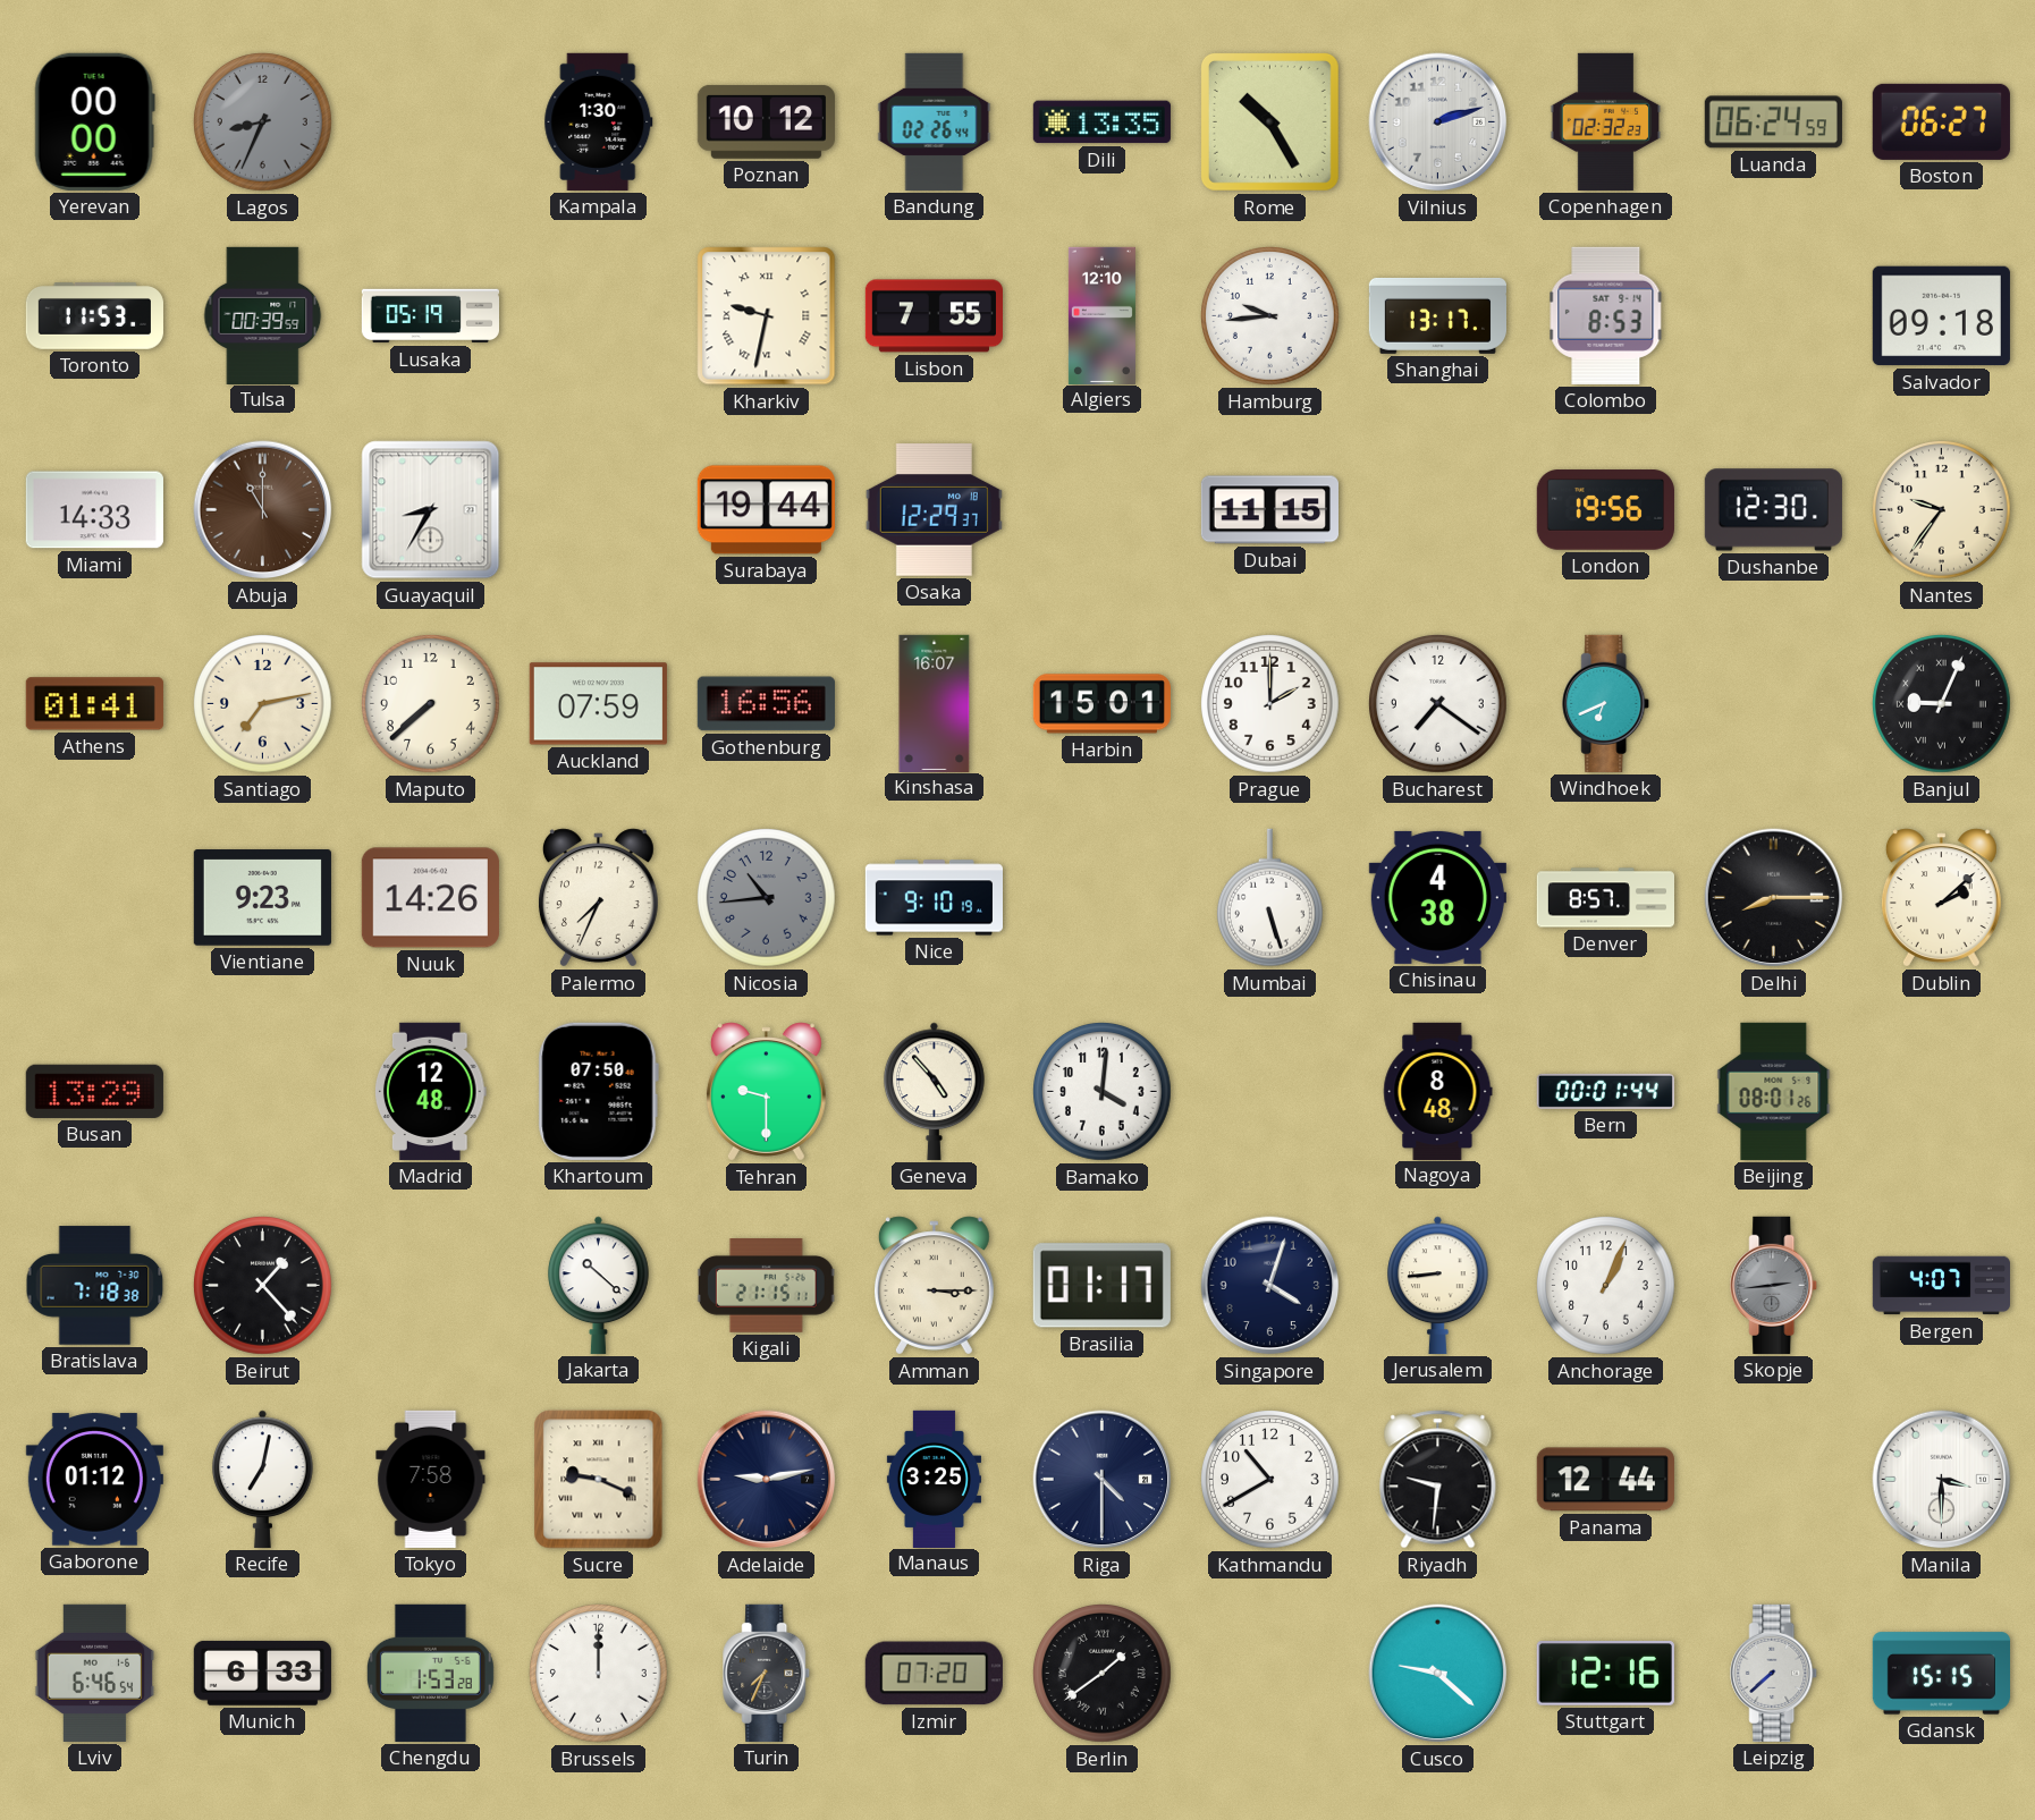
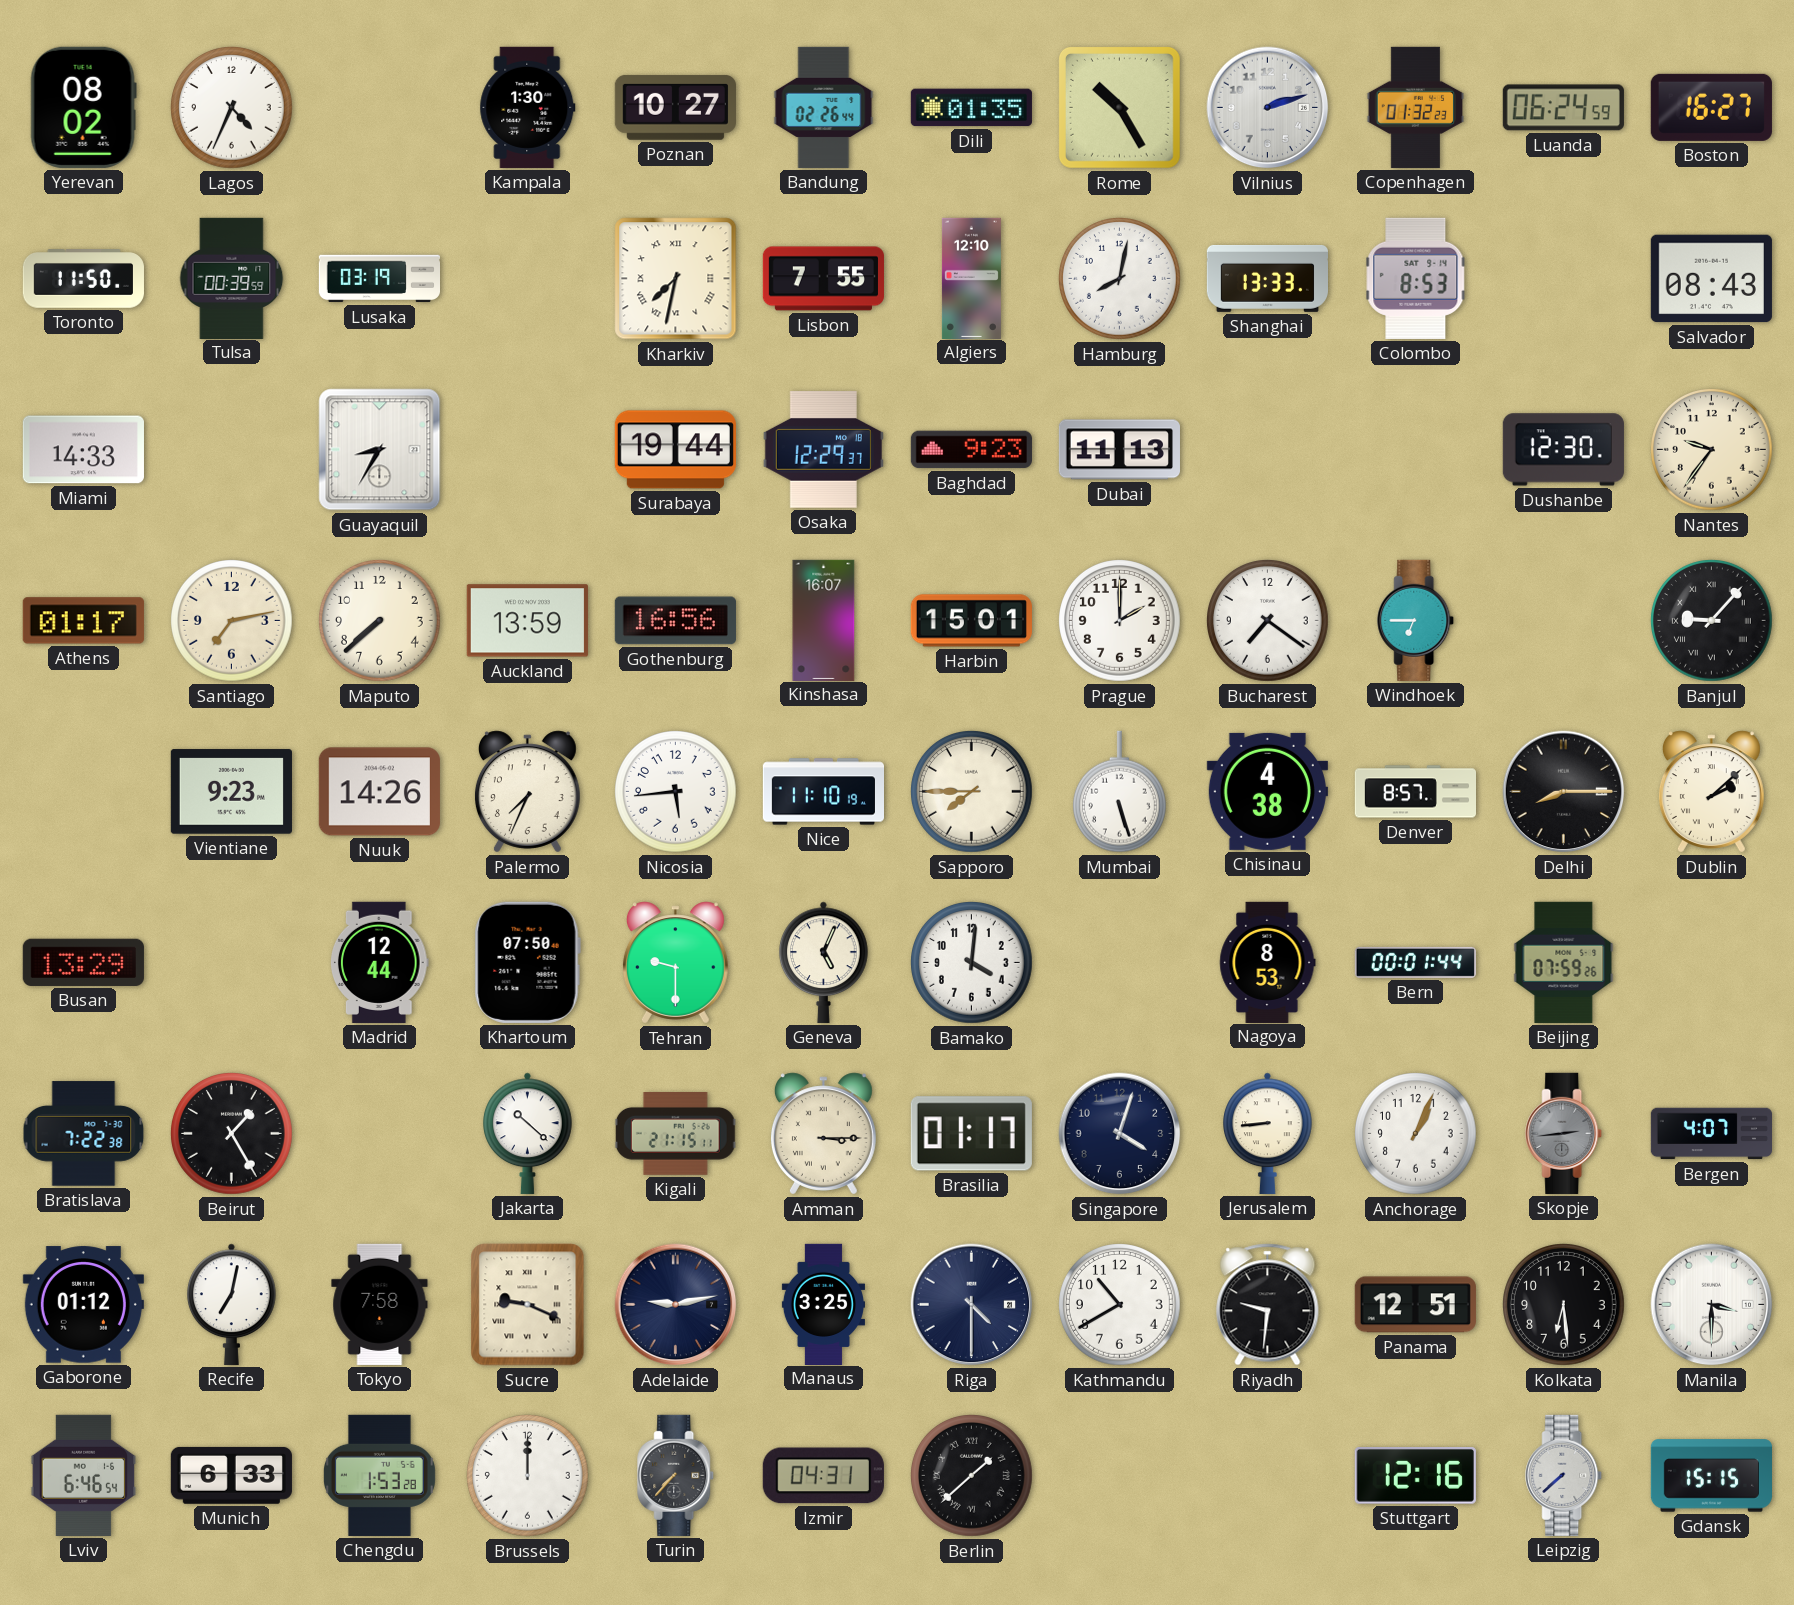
Yerevan: 00:00 -> 08:02 (83, 107)
Lagos: 8:34 -> 4:34 (232, 108)
Lagos dial: grey -> white (232, 108)
Poznan: 10:12 -> 10:27 (675, 107)
Dili: 13:35 -> 01:35 (971, 108)
Copenhagen: 02:32 -> 01:32 (1416, 107)
Boston: 06:27 -> 16:27 (1711, 107)
Toronto: 11:53 -> 11:50 (83, 279)
Lusaka: 05:19 -> 03:19 (379, 279)
Kharkiv: 9:32 -> 7:32 (676, 279)
Hamburg: 9:44 -> 8:02 (1120, 279)
Shanghai: 13:17 -> 13:33 (1267, 279)
Salvador: 09:18 -> 08:43 (1711, 279)
Abuja: 11:00 -> none (263, 510)
Baghdad: none -> 9:23 (971, 450)
Dubai: 11:15 -> 11:13 (1119, 450)
London: 19:56 -> none (1605, 510)
Athens: 01:41 -> 01:17 (83, 621)
Auckland: 07:59 -> 13:59 (527, 621)
Windhoek: 6:41 -> 6:45 (1416, 620)
Banjul: 9:04 -> 9:07 (1712, 621)
Nicosia: 10:44 -> 5:44 (676, 792)
Nicosia dial: grey -> white (676, 792)
Nice: 9:10 -> 11:10 (823, 792)
Sapporo: none -> 7:45 (972, 792)
Madrid: 12:48 -> 12:44 (379, 962)
Geneva: 4:53 -> 5:04 (824, 962)
Nagoya: 8:48 -> 8:53 (1268, 962)
Beijing: 08:01 -> 07:59 (1564, 962)
Bratislava: 7:18 -> 7:22 (84, 1134)
Beirut: 1:23 -> 1:25 (232, 1134)
Panama: 12:44 -> 12:51 (1415, 1305)
Kolkata: none -> 6:29 (1564, 1305)
Turin: 7:34 -> 7:37 (676, 1475)
Izmir: 07:20 -> 04:31 (823, 1476)
Berlin: 1:39 -> 1:38 (972, 1476)
Cusco: 9:22 -> none (1438, 1674)
